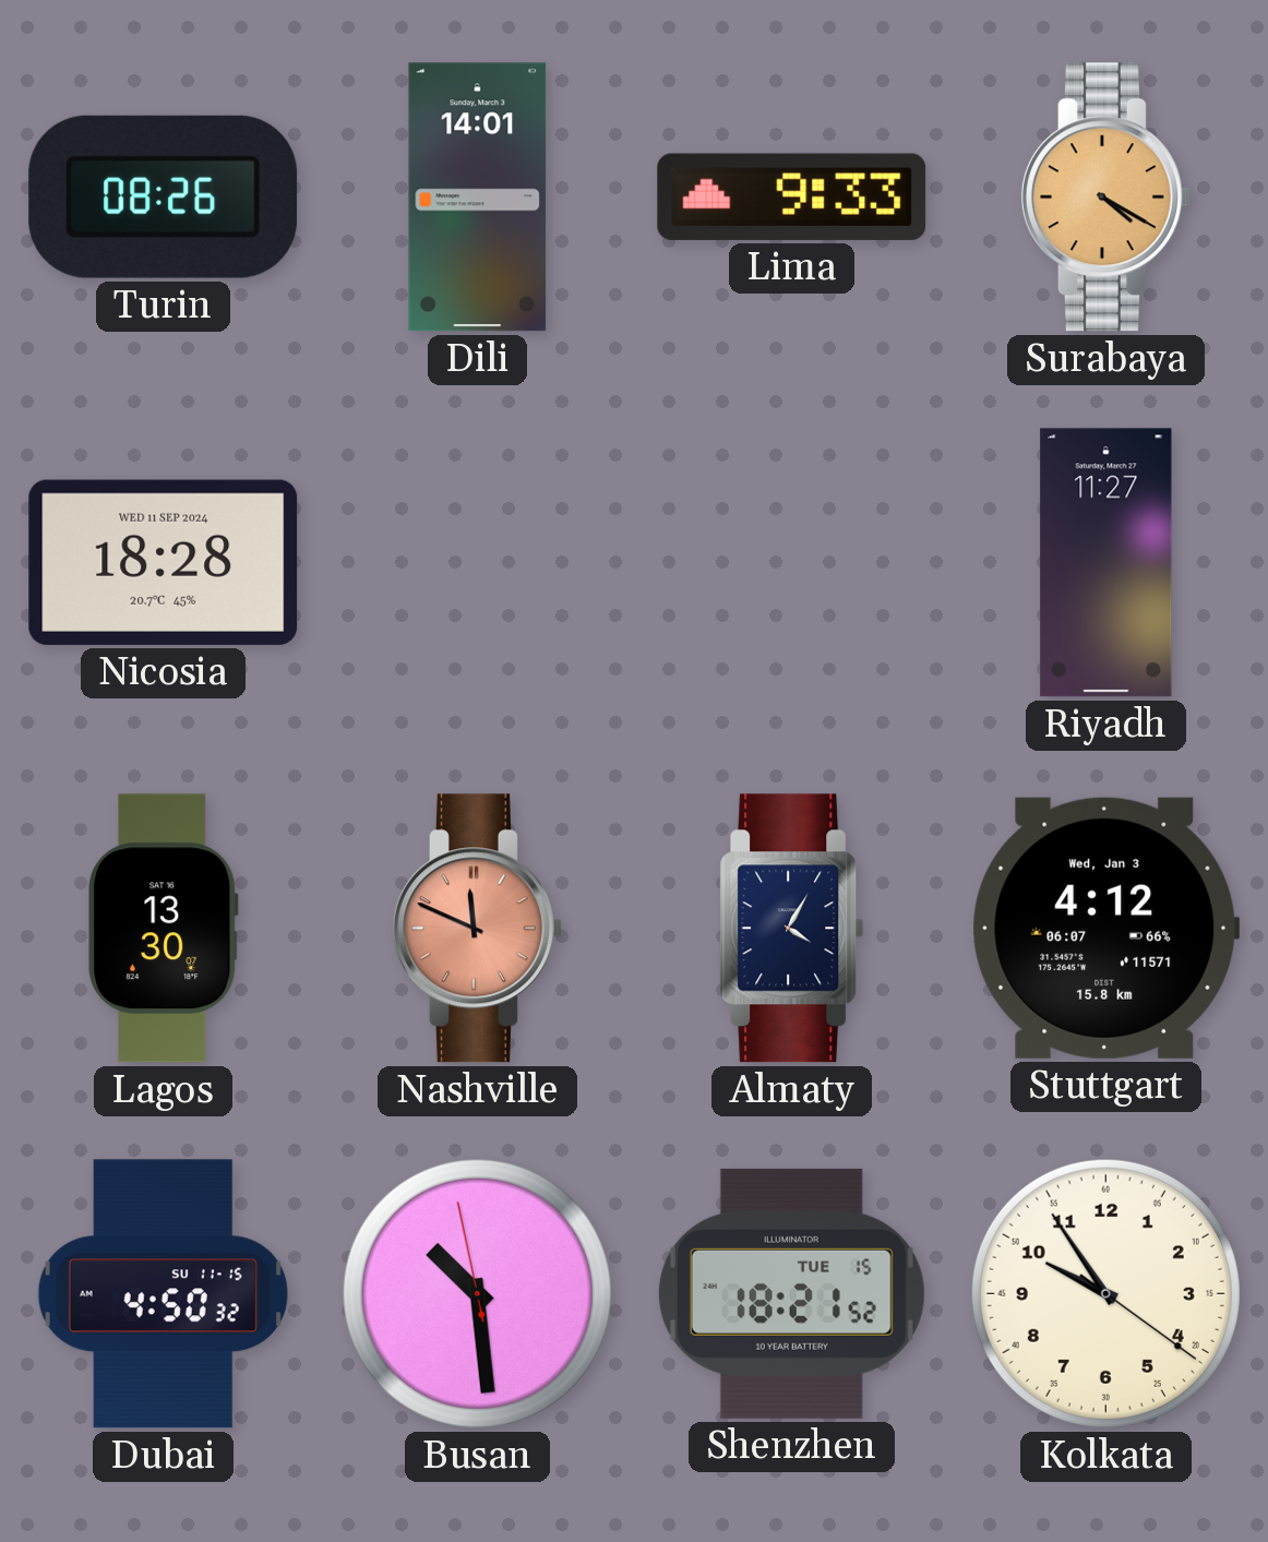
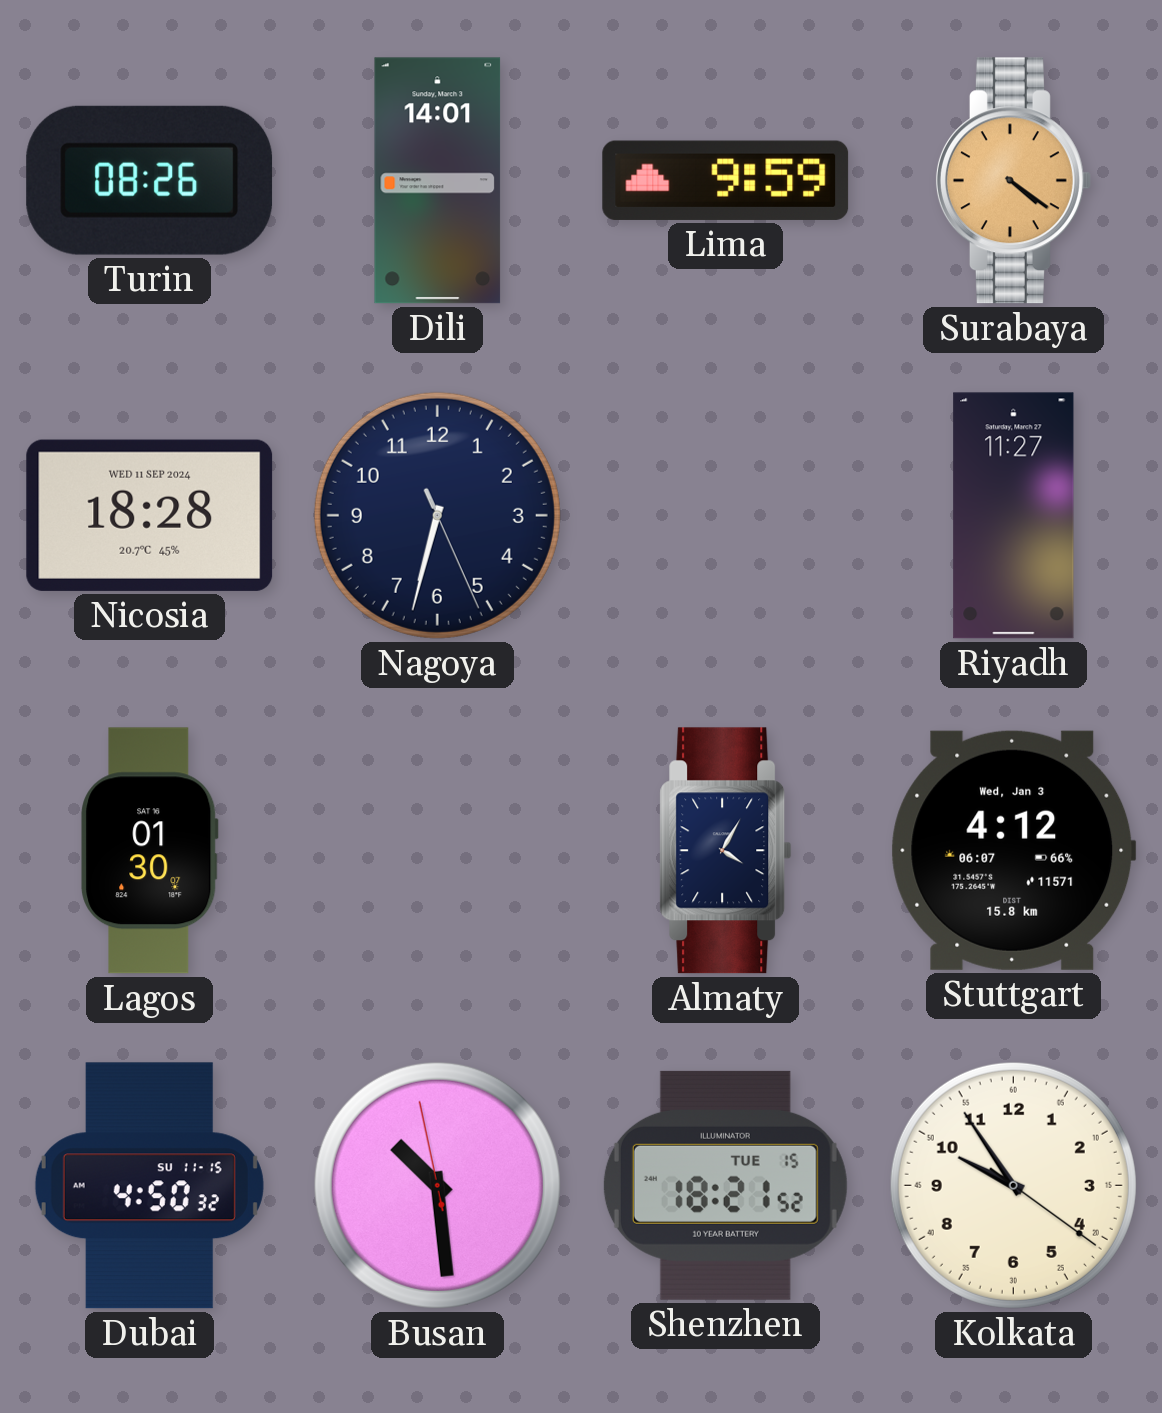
Lima: 9:33 -> 9:59 (726, 180)
Surabaya: 4:20 -> 4:21 (1013, 181)
Nagoya: none -> 6:32 (437, 515)
Lagos: 13:30 -> 01:30 (150, 851)
Nashville: 11:49 -> none (477, 929)
